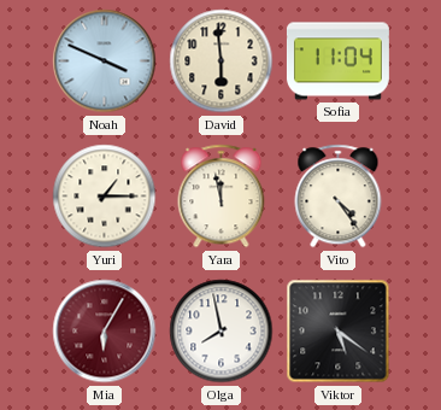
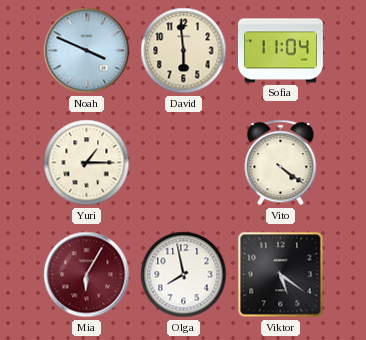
Yara: 11:58 -> none (222, 197)
Vito: 4:24 -> 4:21 (281, 163)
